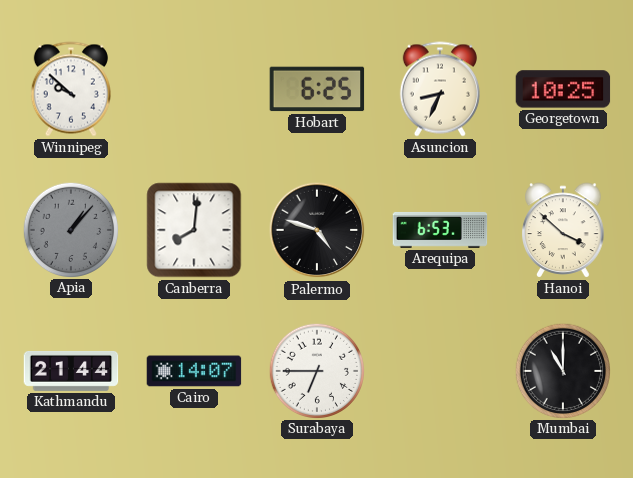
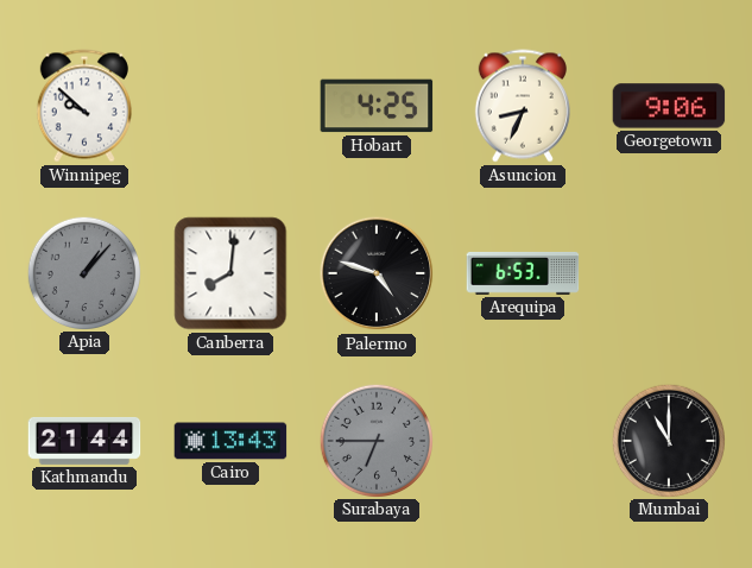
Hobart: 6:25 -> 4:25 (377, 106)
Georgetown: 10:25 -> 9:06 (669, 106)
Hanoi: 3:52 -> none (563, 230)
Cairo: 14:07 -> 13:43 (230, 441)
Surabaya dial: white -> grey (375, 440)
